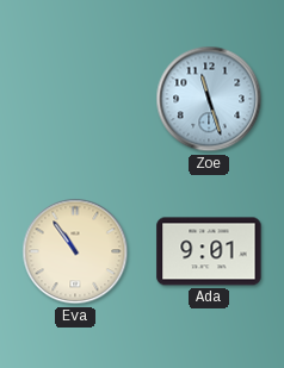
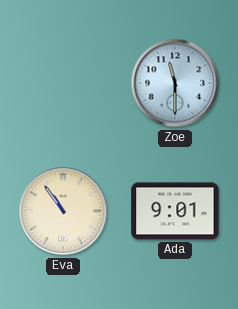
Zoe: 11:27 -> 11:30 (175, 83)
